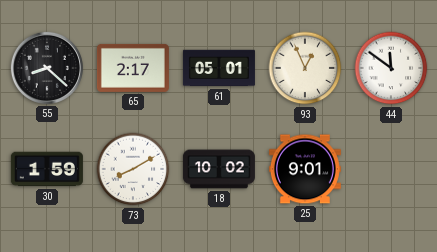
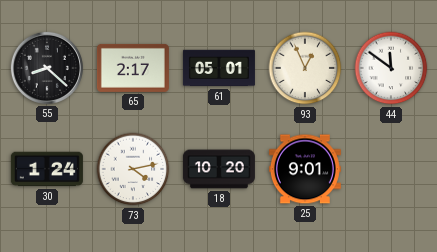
30: 1:59 -> 1:24 (47, 169)
73: 8:10 -> 4:13 (133, 169)
18: 10:02 -> 10:20 (219, 169)
